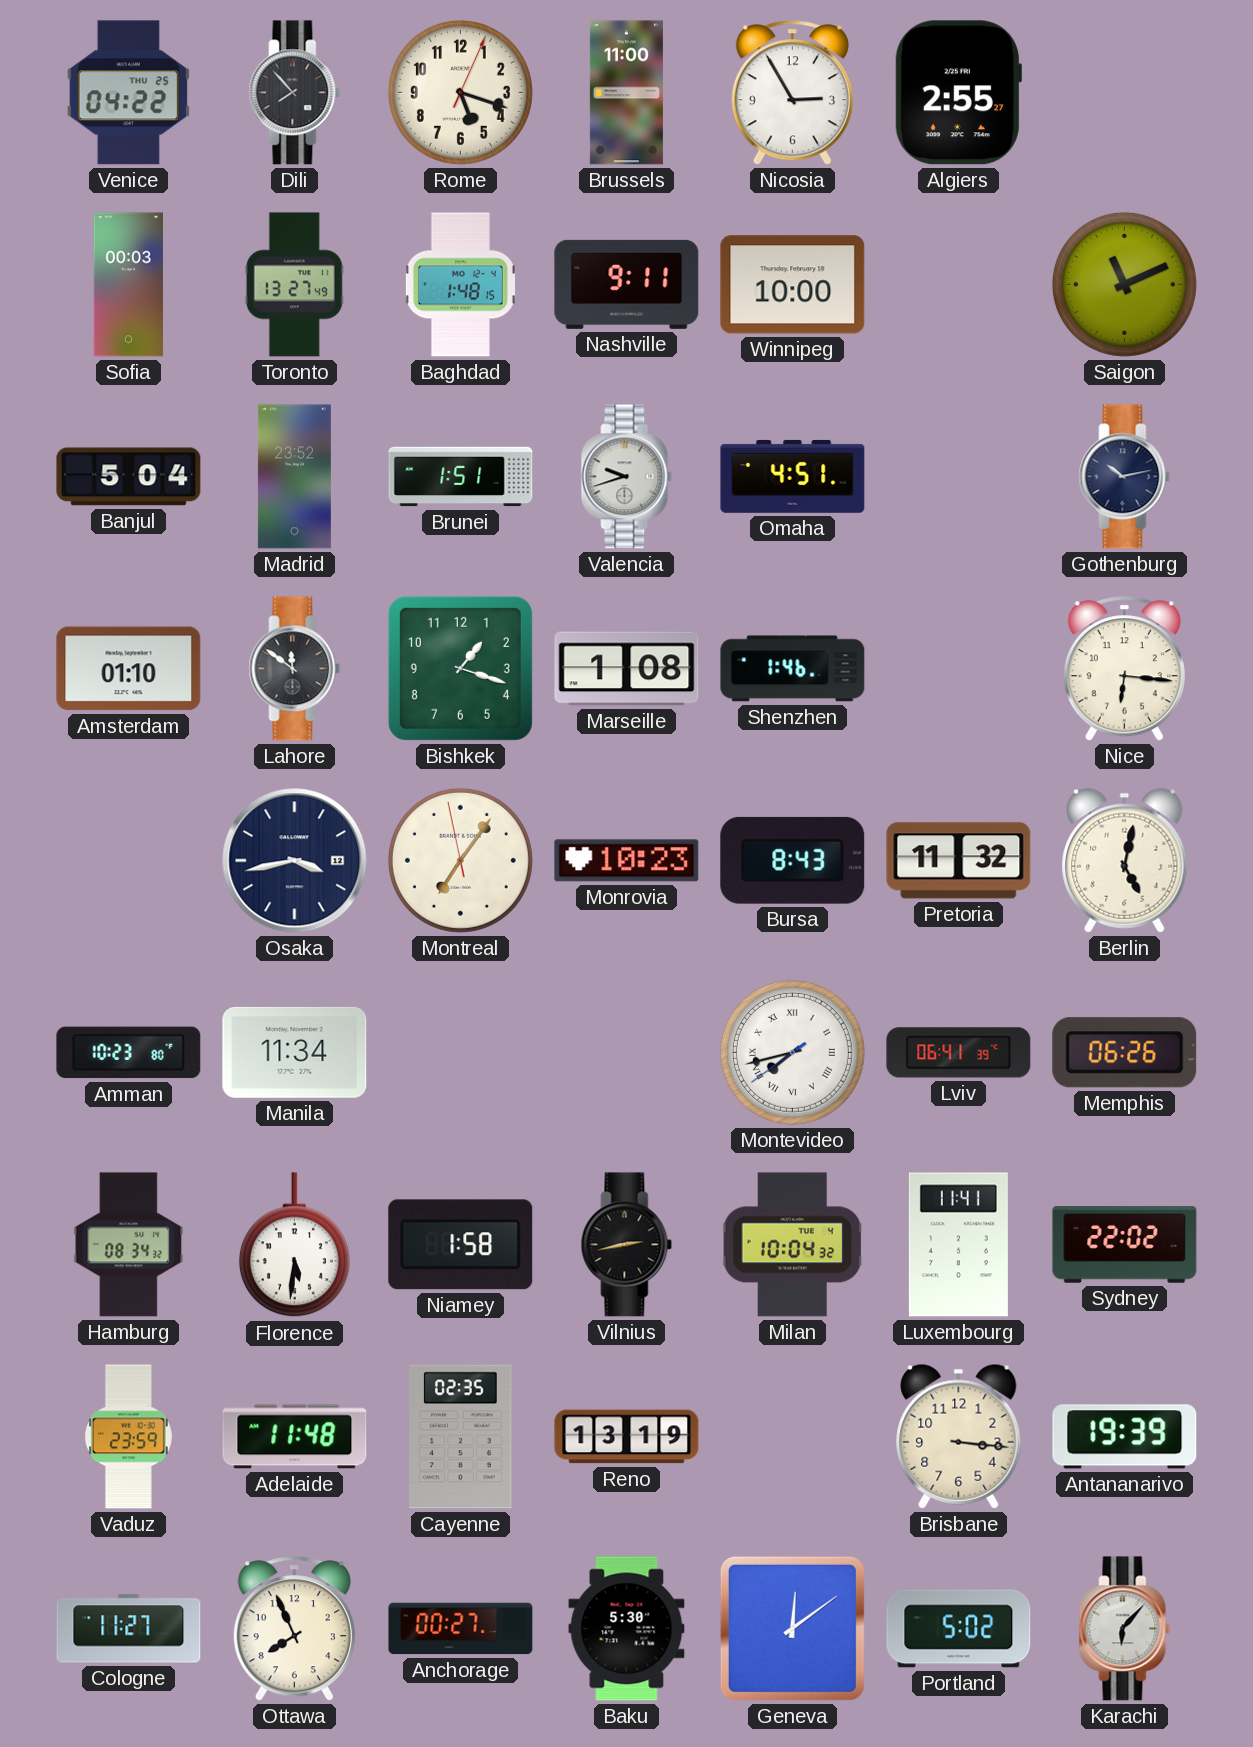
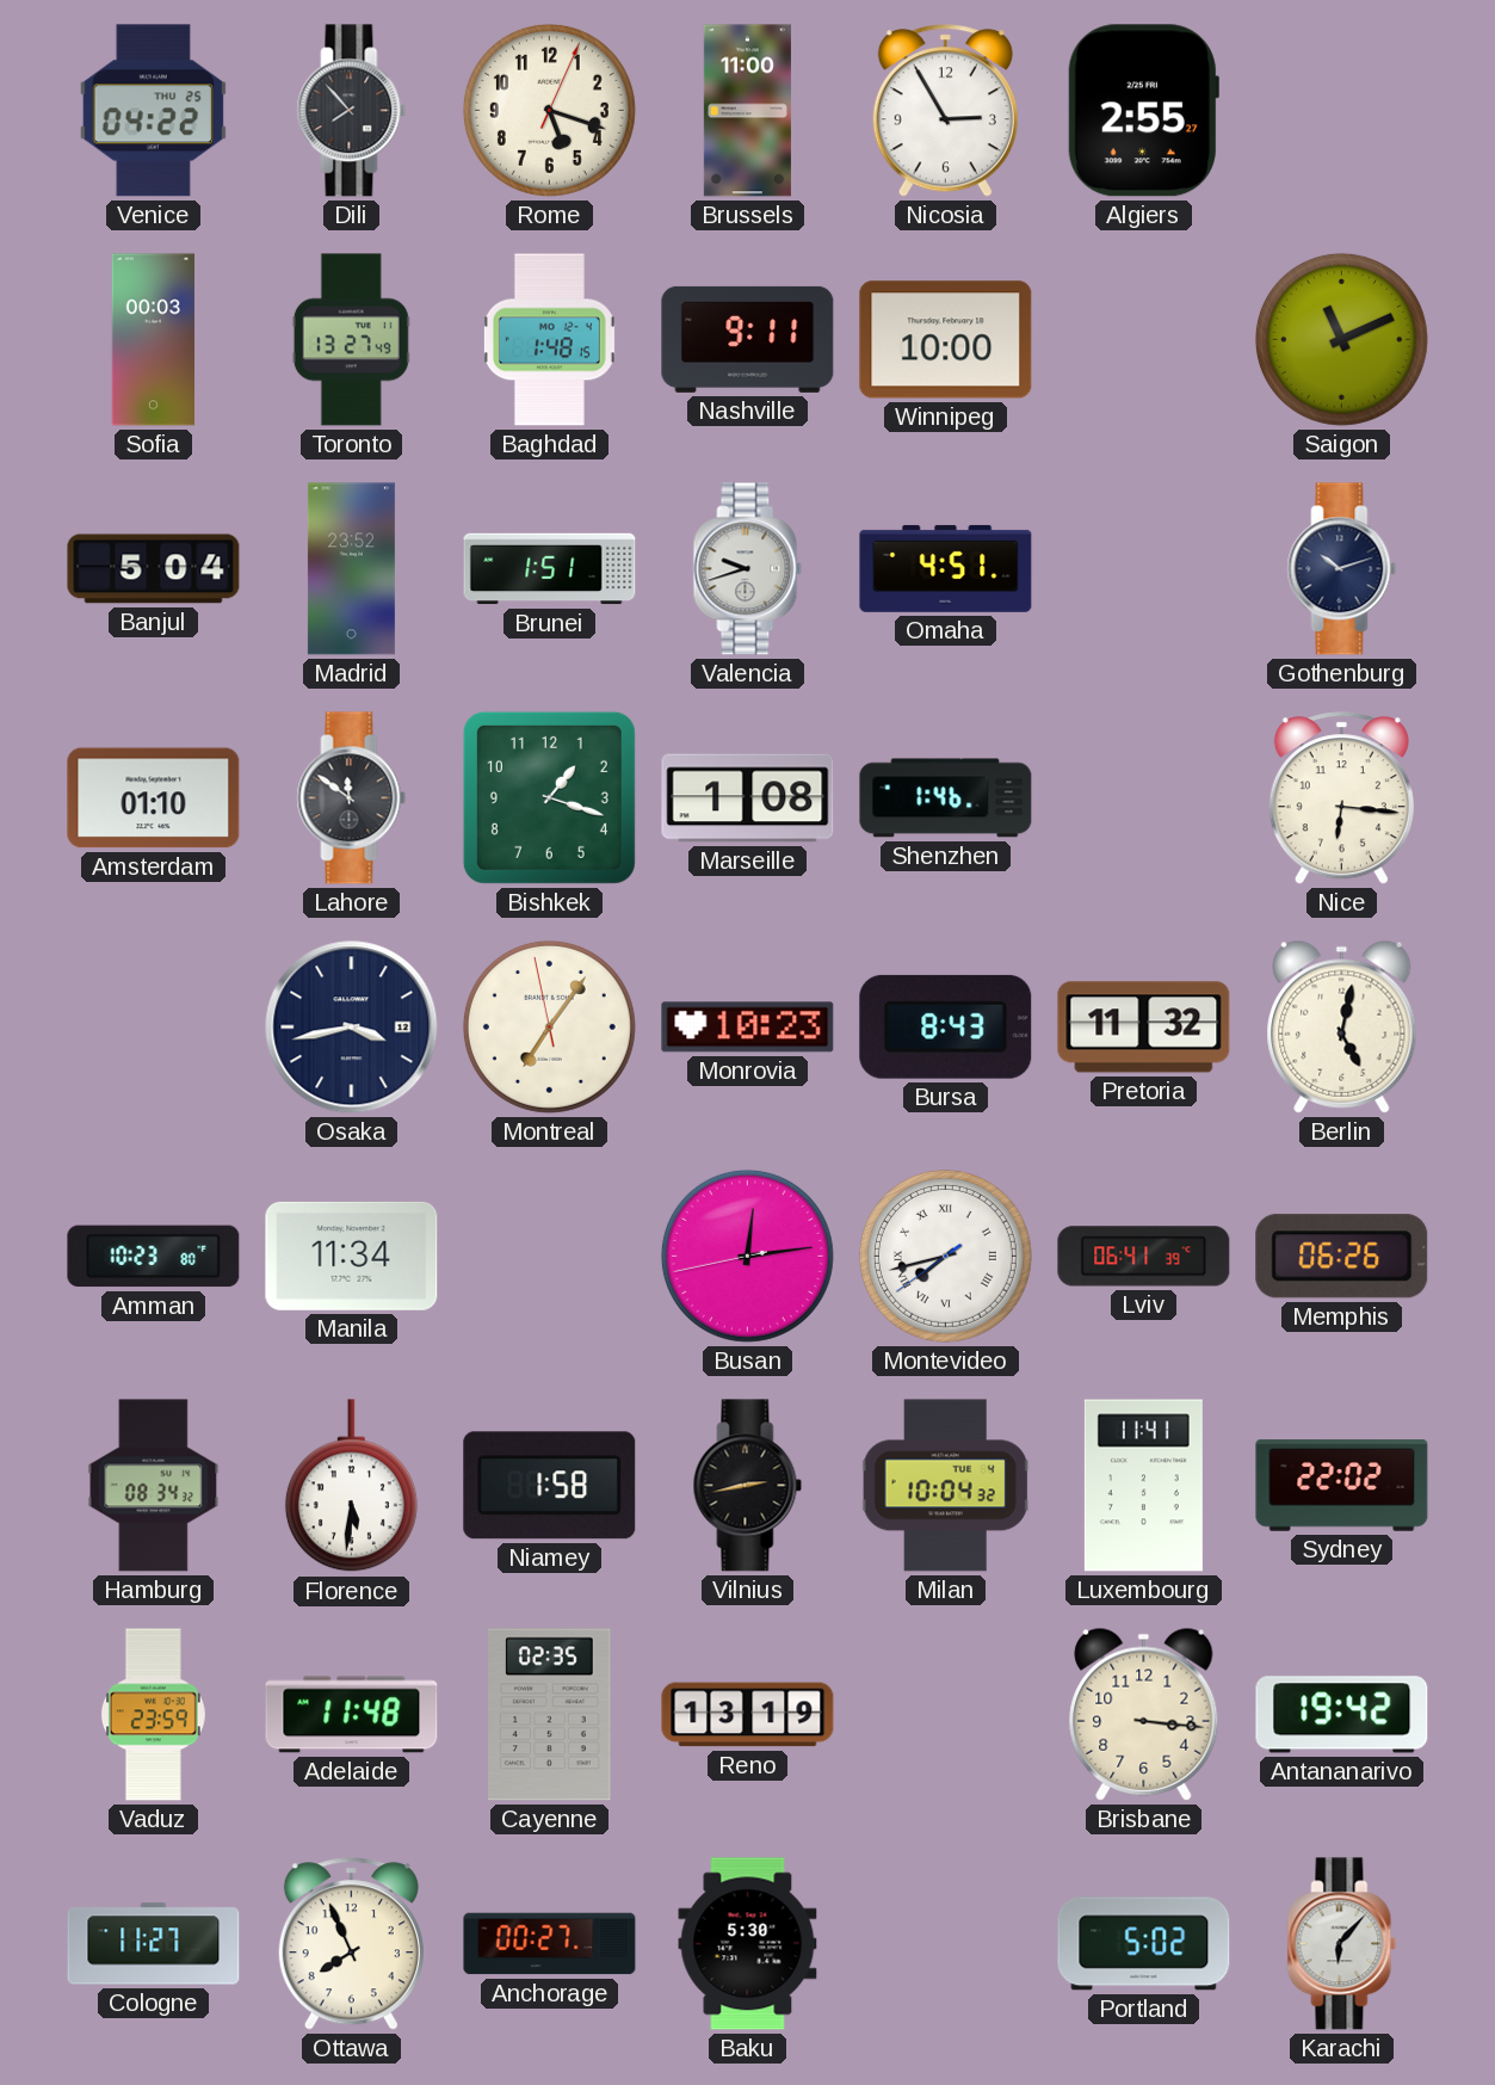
Gothenburg: 10:13 -> 10:12 (1342, 569)
Busan: none -> 12:13 (747, 1256)
Antananarivo: 19:39 -> 19:42 (1342, 1715)
Geneva: 12:09 -> none (792, 1628)
